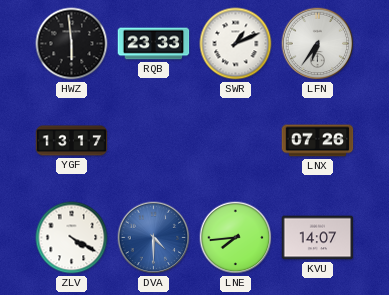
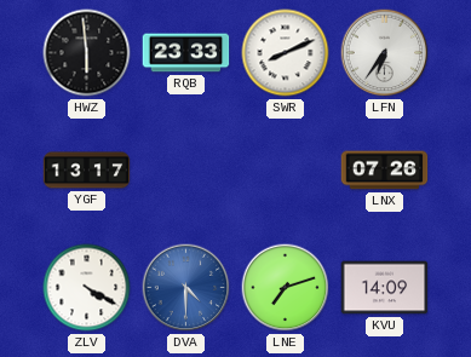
SWR: 1:11 -> 8:11 (286, 53)
LNE: 7:44 -> 7:12 (286, 288)
KVU: 14:07 -> 14:09 (385, 288)
